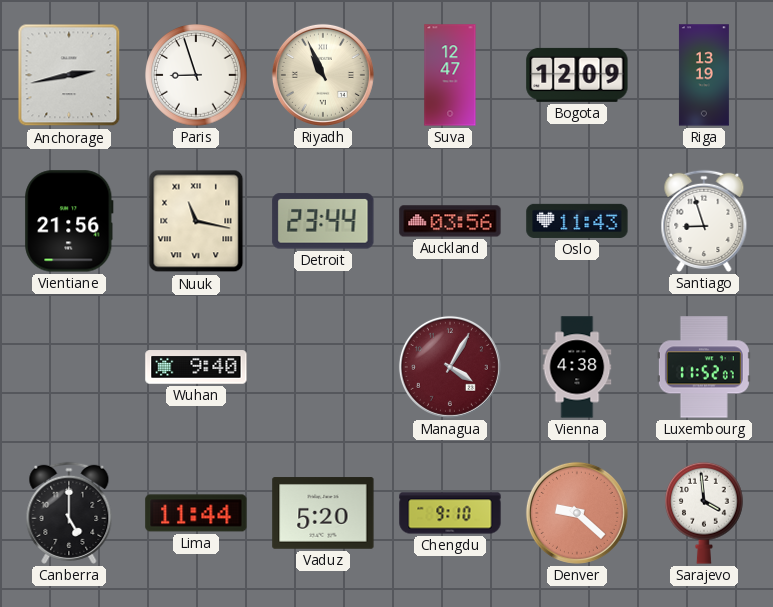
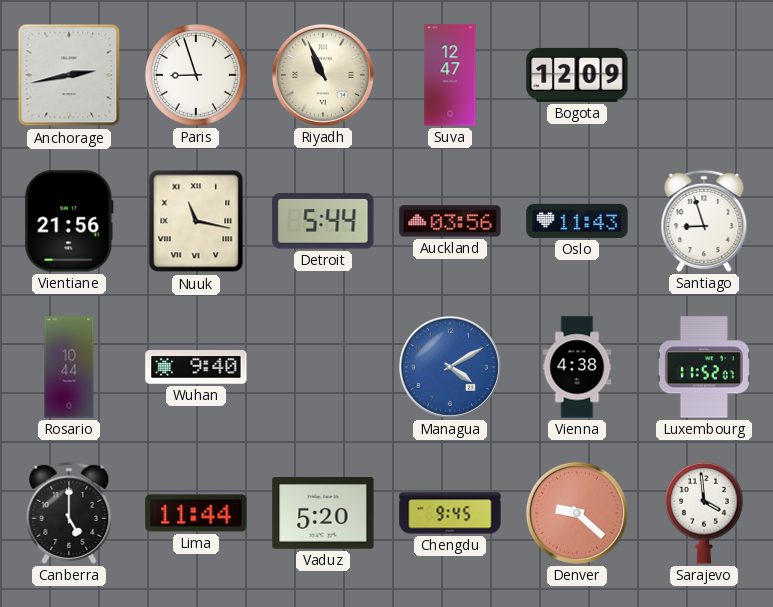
Riga: 13:19 -> none (704, 75)
Detroit: 23:44 -> 5:44 (323, 221)
Rosario: none -> 10:44 (69, 367)
Managua: 4:05 -> 4:10 (450, 367)
Managua dial: burgundy -> blue (450, 367)
Chengdu: 9:10 -> 9:45 (450, 513)
